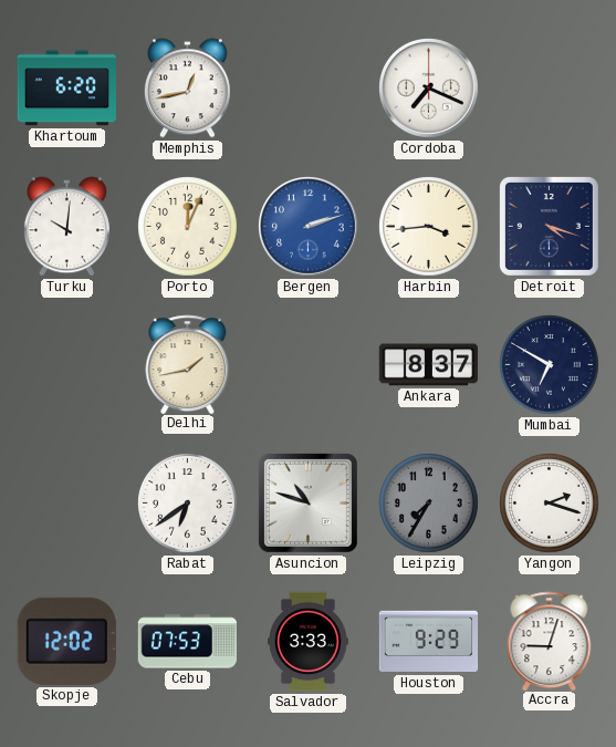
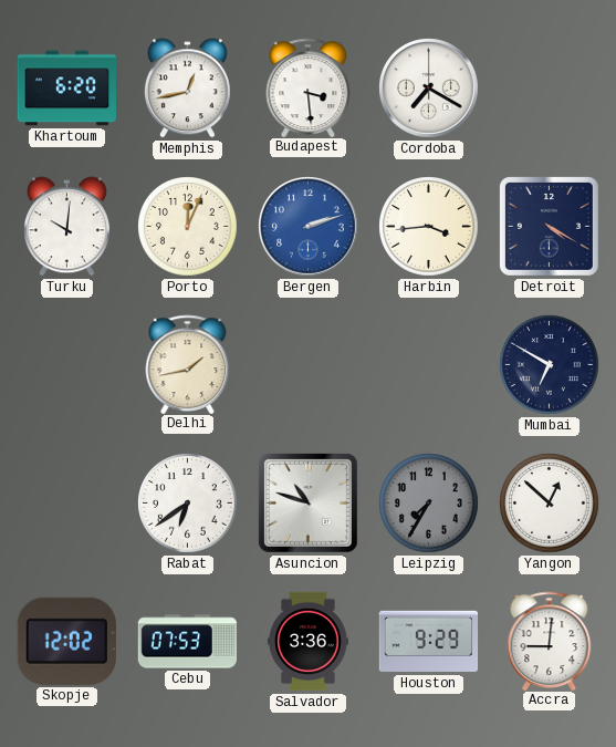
Budapest: none -> 3:29 (309, 87)
Cordoba: 7:19 -> 7:20 (429, 89)
Detroit: 4:18 -> 4:20 (549, 226)
Ankara: 8:37 -> none (429, 365)
Yangon: 2:18 -> 12:52 (550, 504)
Salvador: 3:33 -> 3:36 (309, 642)
Accra: 9:03 -> 9:01 (550, 641)
